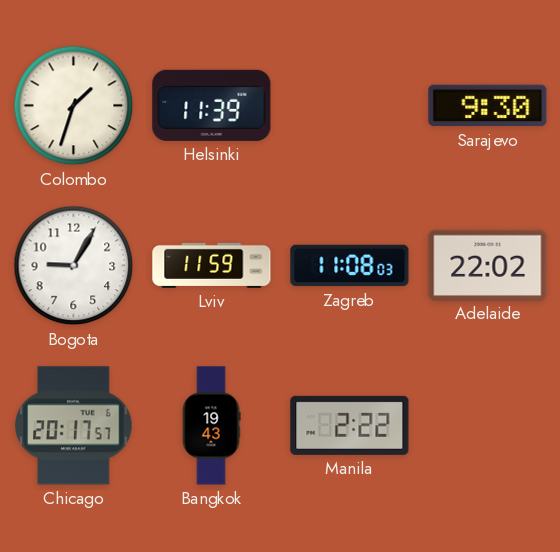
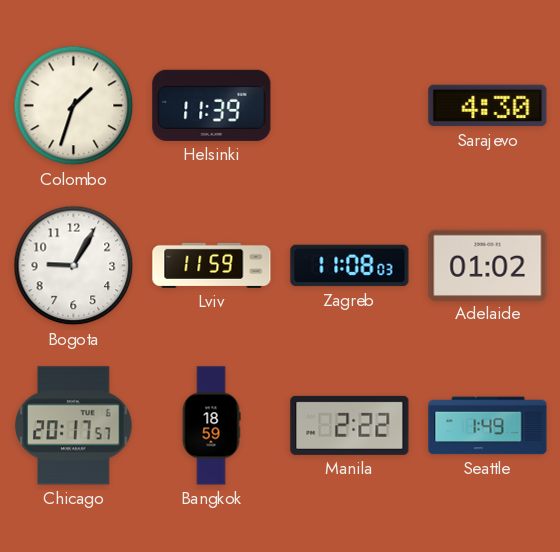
Sarajevo: 9:30 -> 4:30 (488, 106)
Adelaide: 22:02 -> 01:02 (488, 265)
Bangkok: 19:43 -> 18:59 (211, 426)
Seattle: none -> 1:49 (488, 426)
